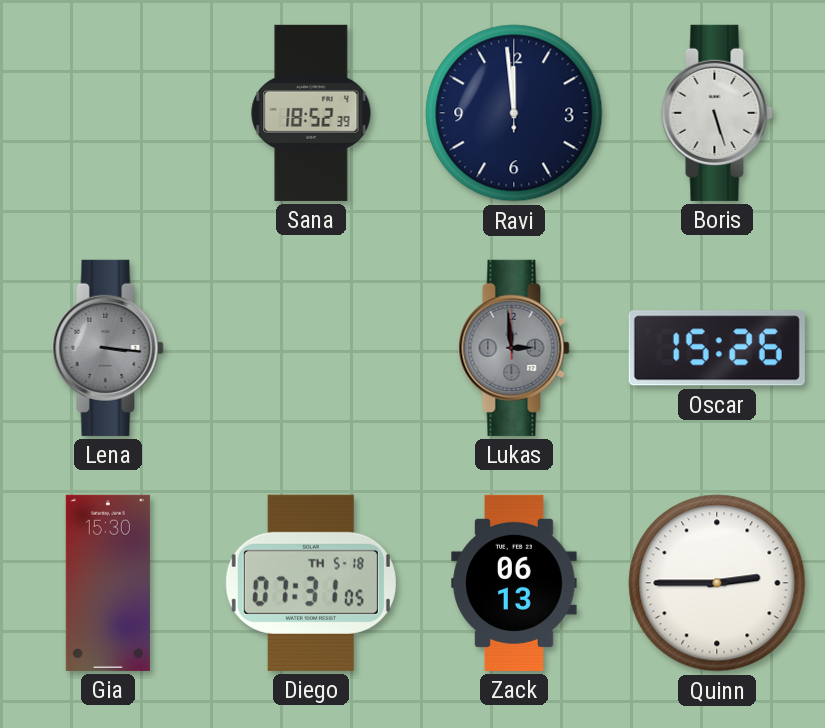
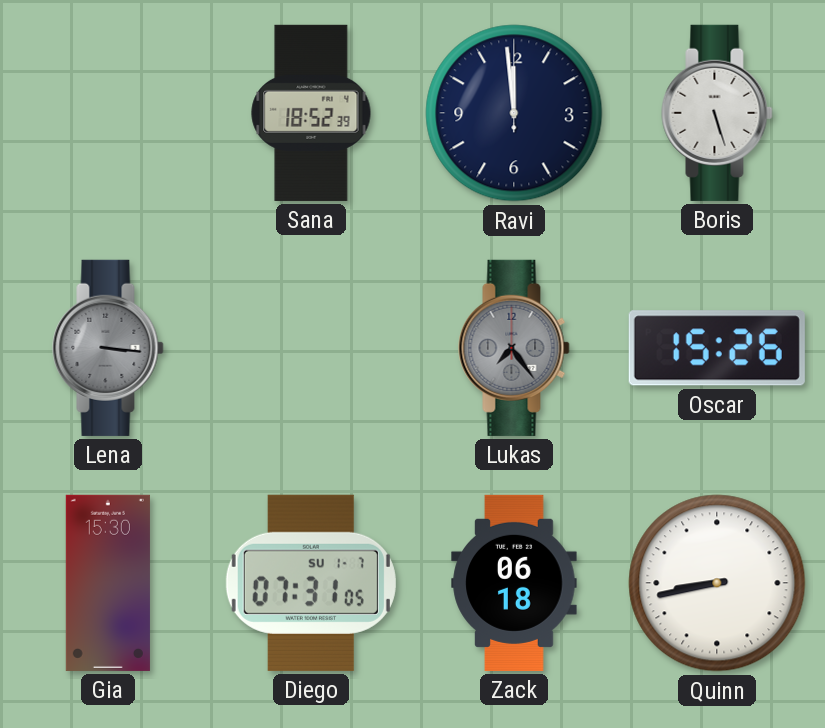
Lukas: 2:59 -> 7:24 (514, 348)
Diego date: TH 5-18 -> SU 1-7 (311, 583)
Zack: 06:13 -> 06:18 (514, 583)
Quinn: 2:45 -> 8:43 (717, 583)
